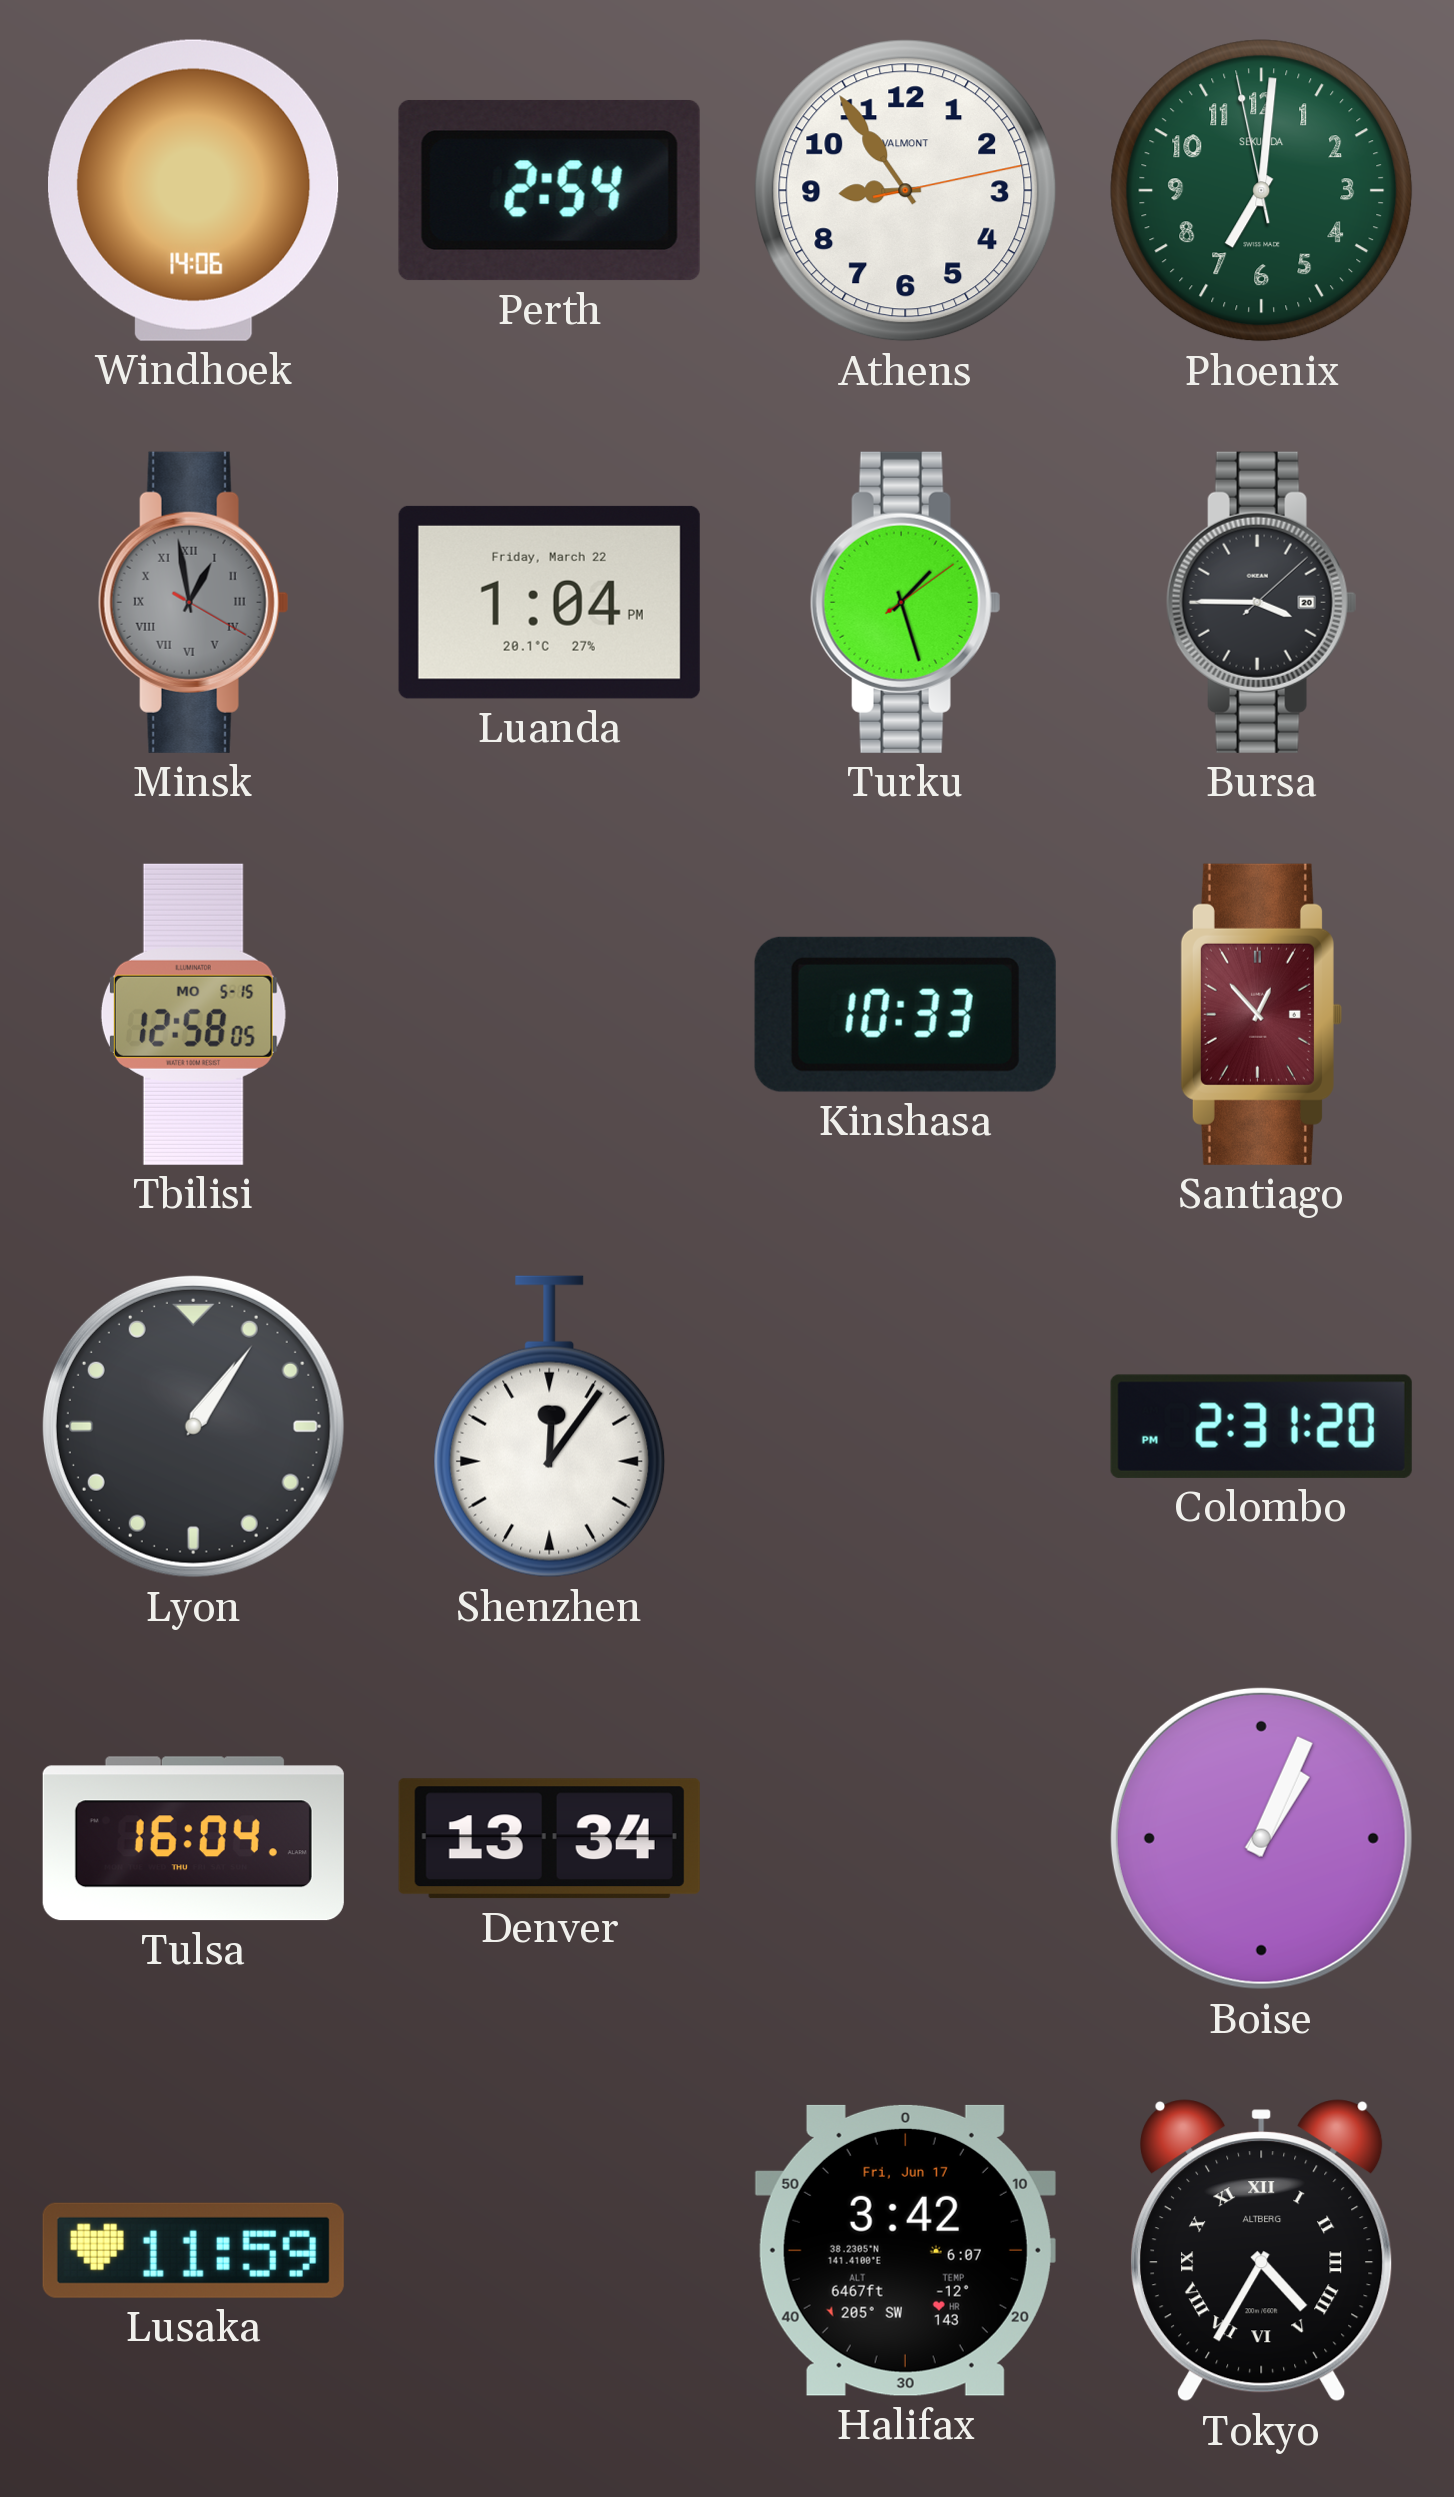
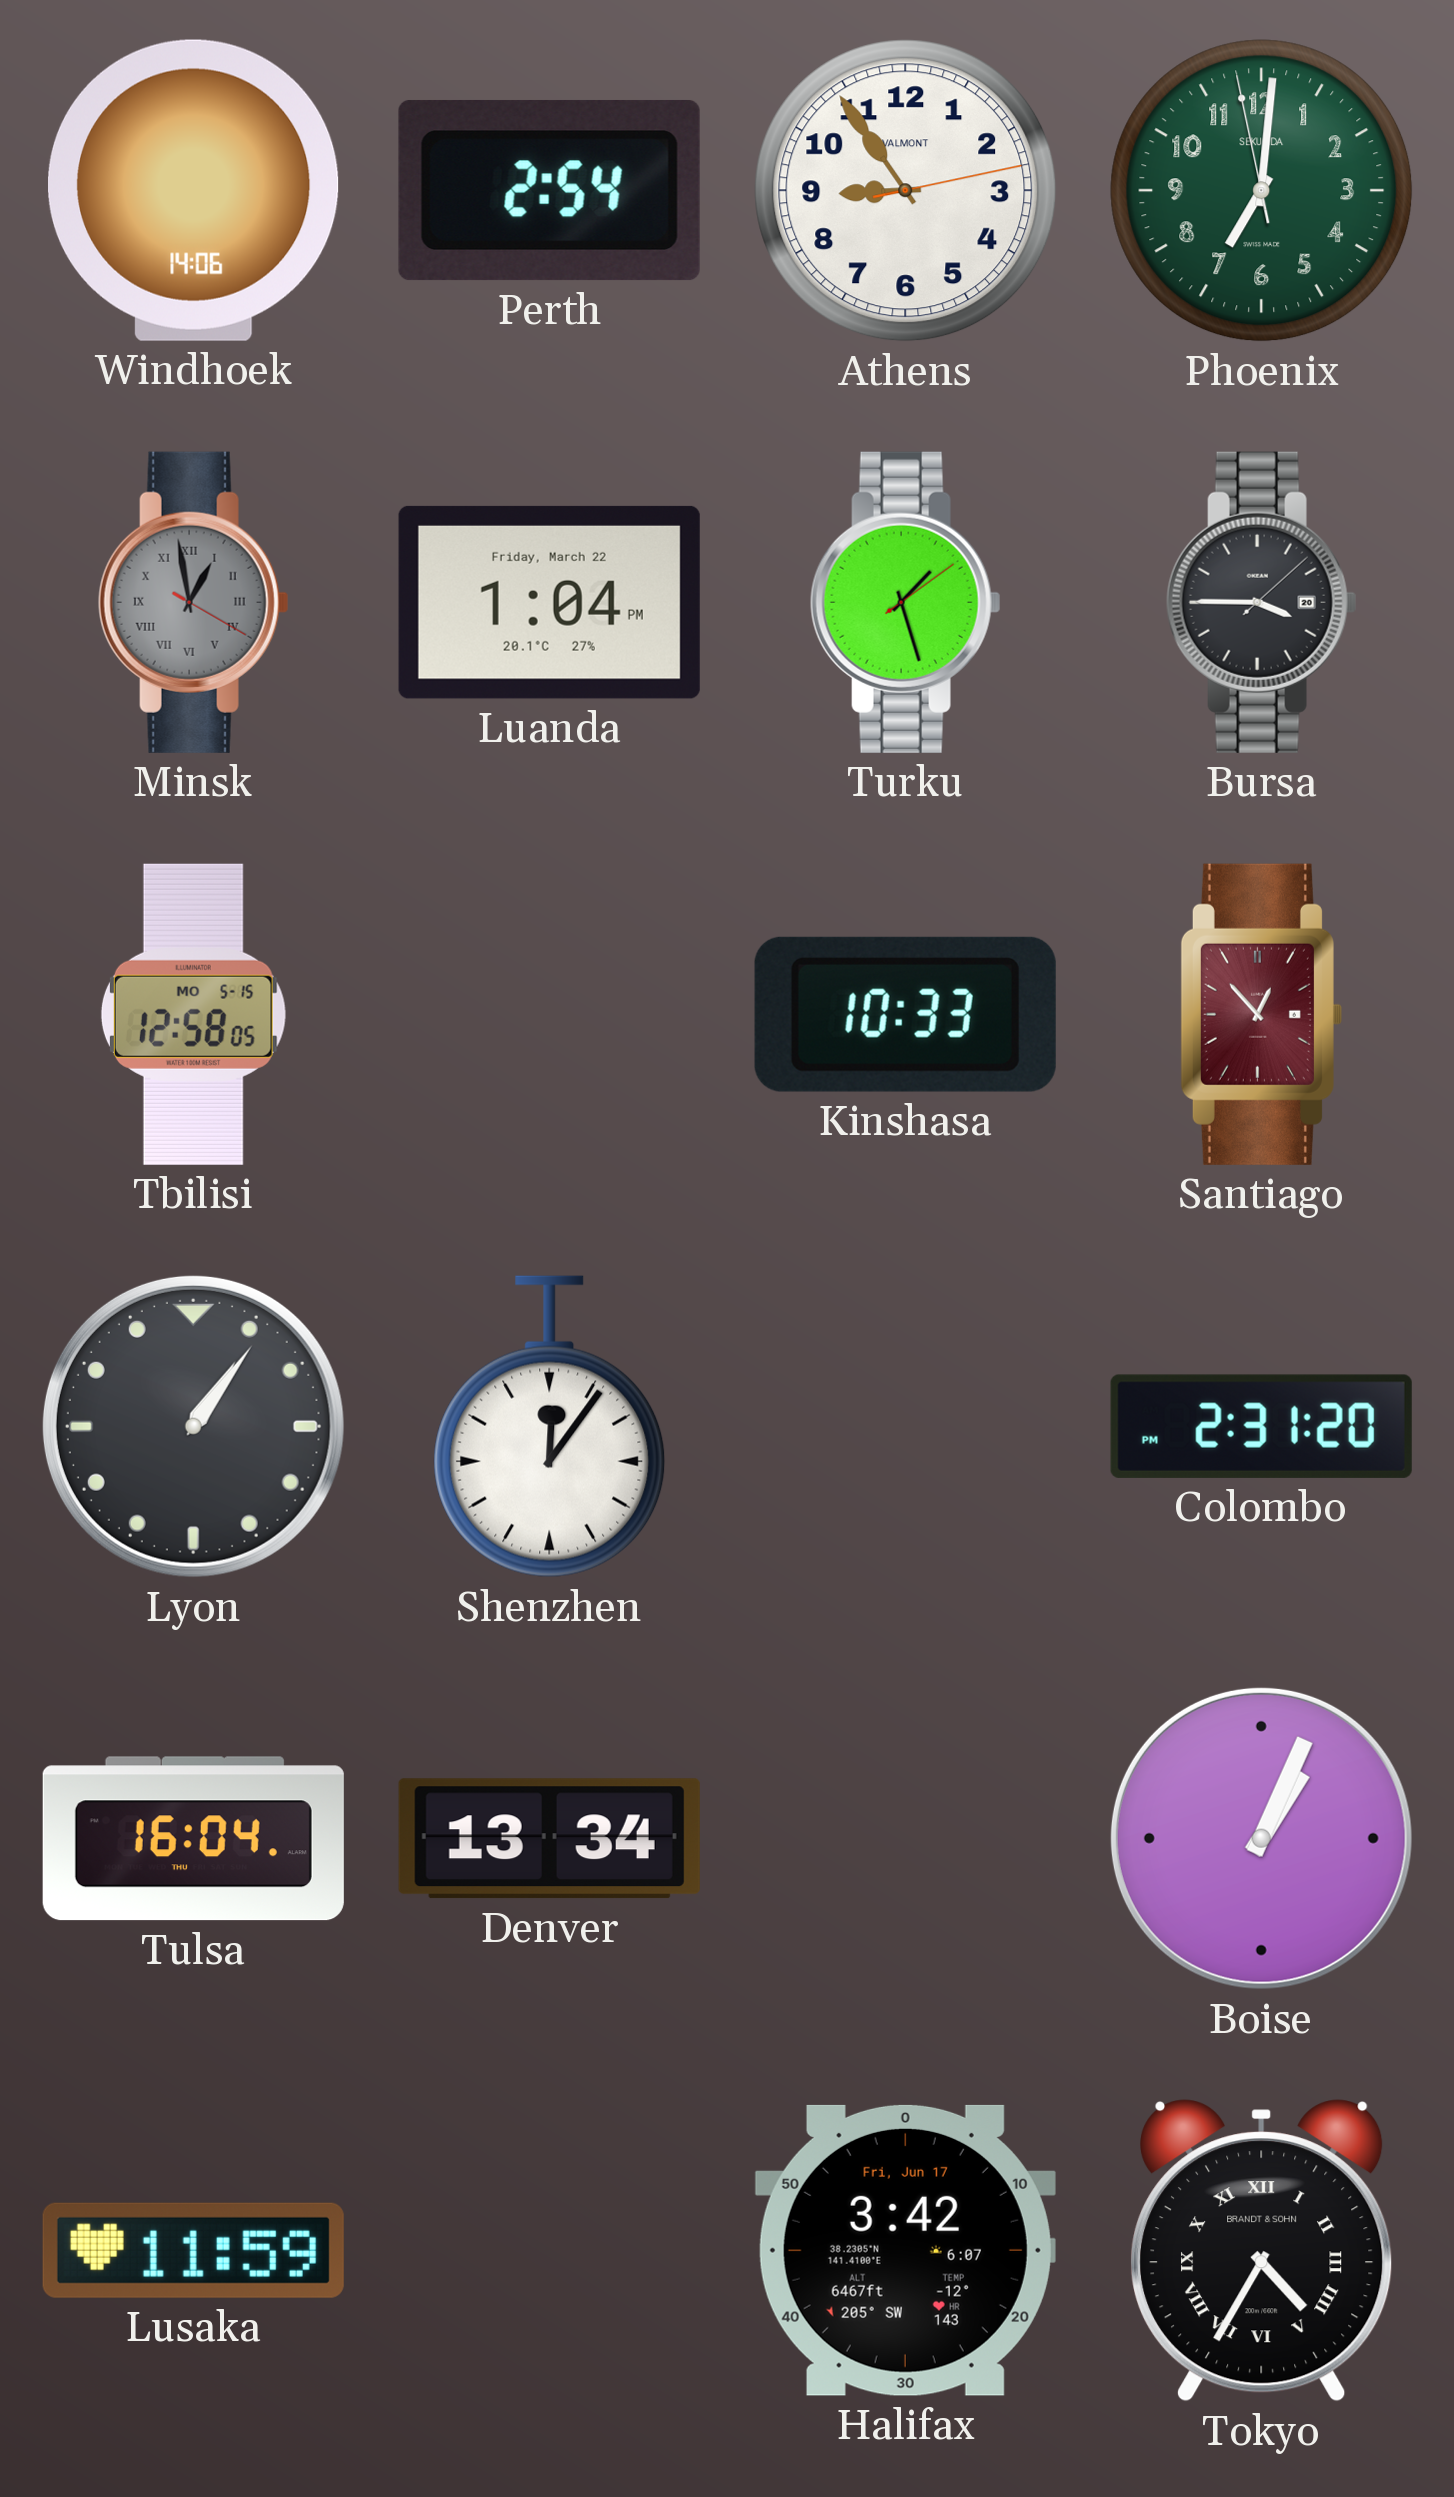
Tokyo brand: ALTBERG -> BRANDT & SOHN (1262, 2251)
